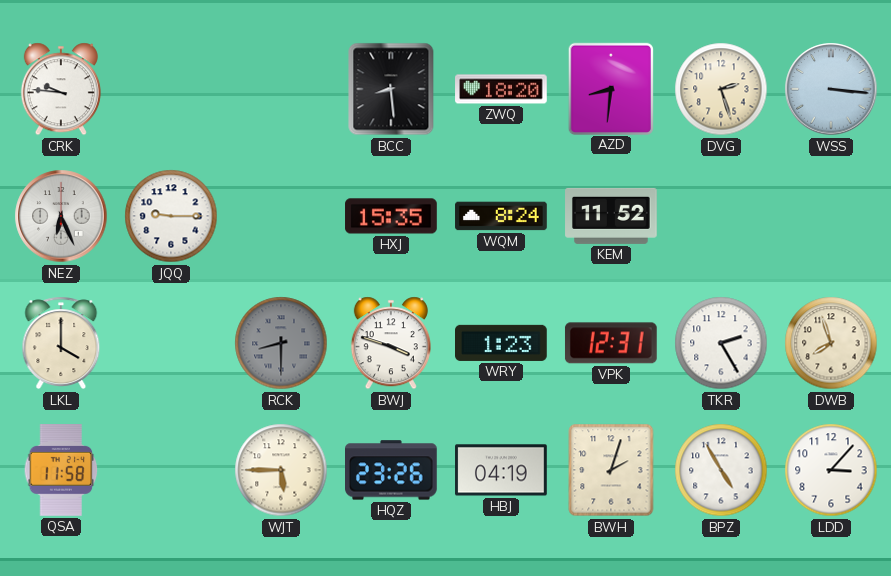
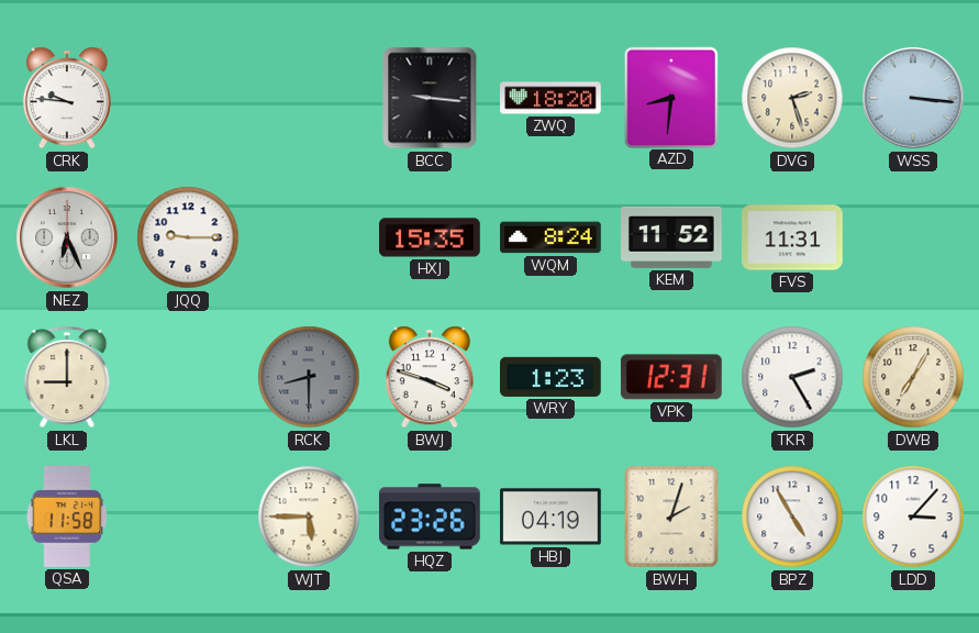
BCC: 8:29 -> 9:16 (430, 98)
FVS: none -> 11:31 (792, 237)
LKL: 4:00 -> 9:00 (67, 377)
DWB: 7:57 -> 7:05 (913, 377)
